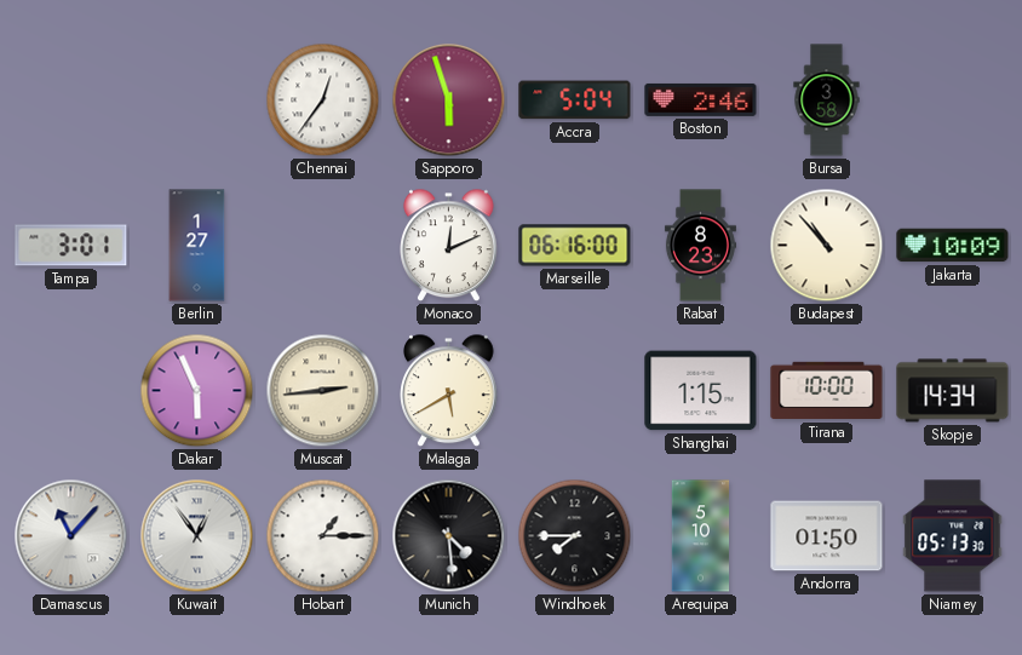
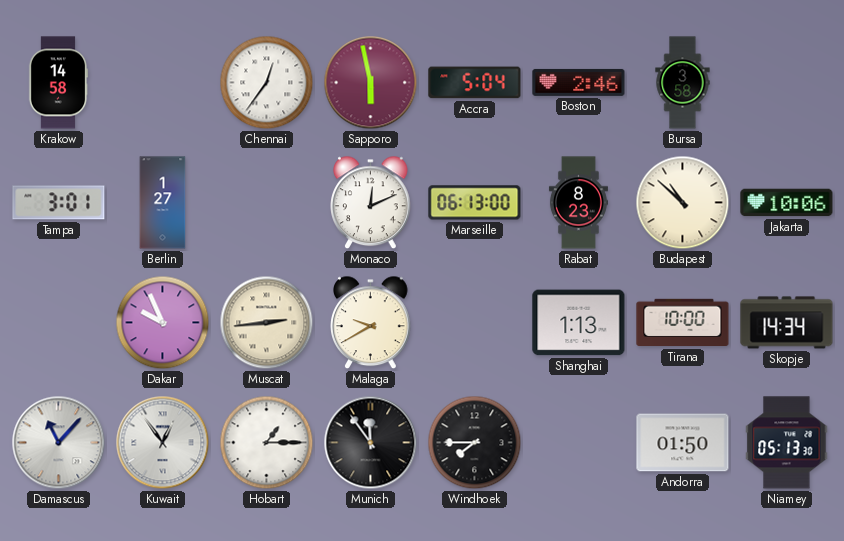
Krakow: none -> 14:58 (58, 83)
Sapporo: 5:57 -> 5:58 (371, 83)
Marseille: 06:16 -> 06:13 (475, 203)
Budapest: 10:53 -> 10:52 (683, 203)
Jakarta: 10:09 -> 10:06 (787, 203)
Dakar: 5:56 -> 9:56 (163, 323)
Malaga: 5:40 -> 9:40 (371, 323)
Shanghai: 1:15 -> 1:13 (579, 323)
Munich: 4:29 -> 11:54 (371, 443)
Arequipa: 5:10 -> none (701, 536)
